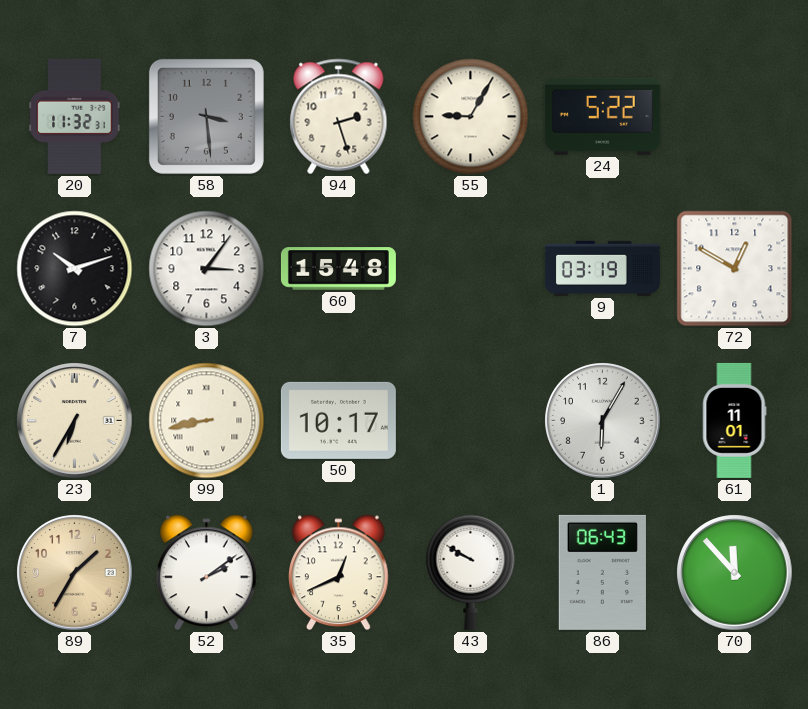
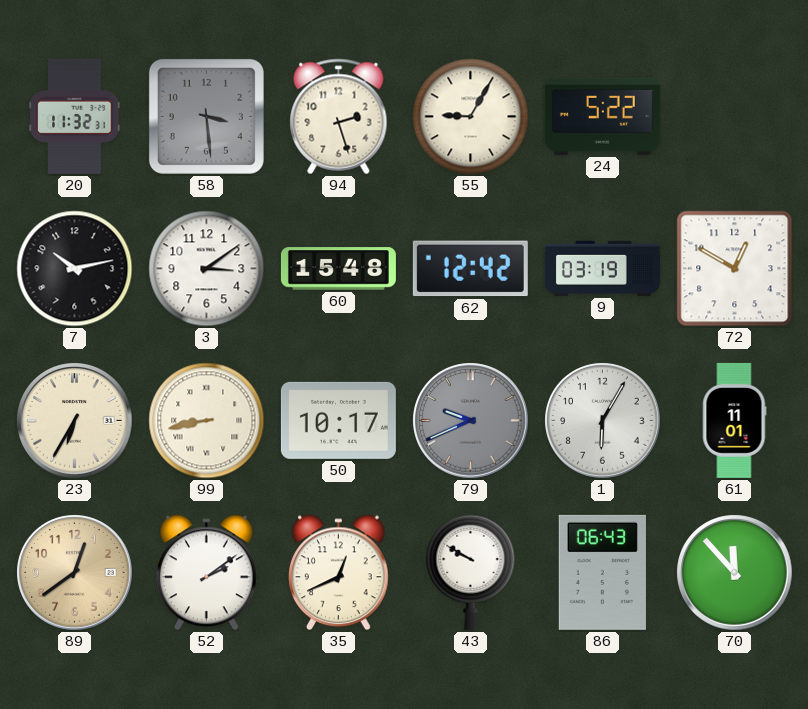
7: 10:12 -> 10:13 (75, 269)
3: 3:06 -> 3:09 (207, 269)
62: none -> 12:42 (470, 269)
79: none -> 9:41 (471, 421)
89: 1:35 -> 12:39 (75, 573)
